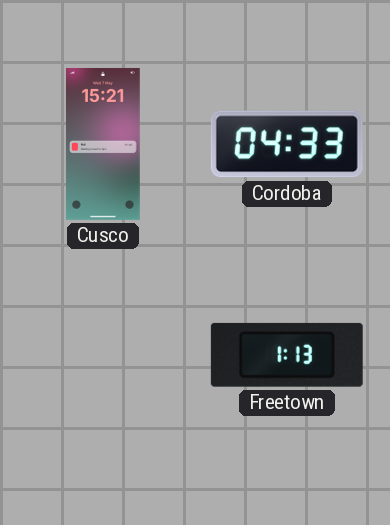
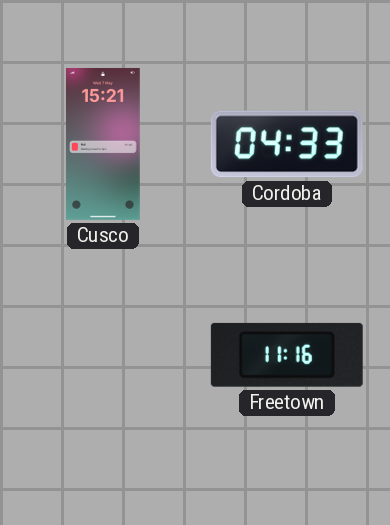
Freetown: 1:13 -> 11:16 (287, 355)
